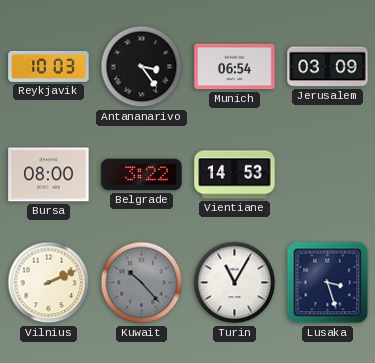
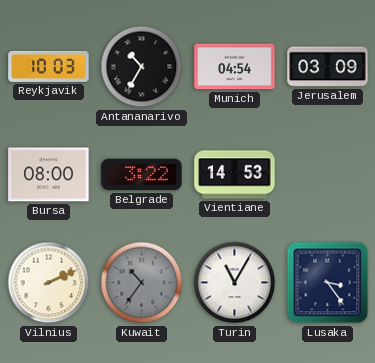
Antananarivo: 3:24 -> 10:35 (142, 67)
Munich: 06:54 -> 04:54 (235, 67)
Kuwait: 10:23 -> 10:36 (142, 283)
Lusaka: 3:27 -> 3:24 (328, 283)
